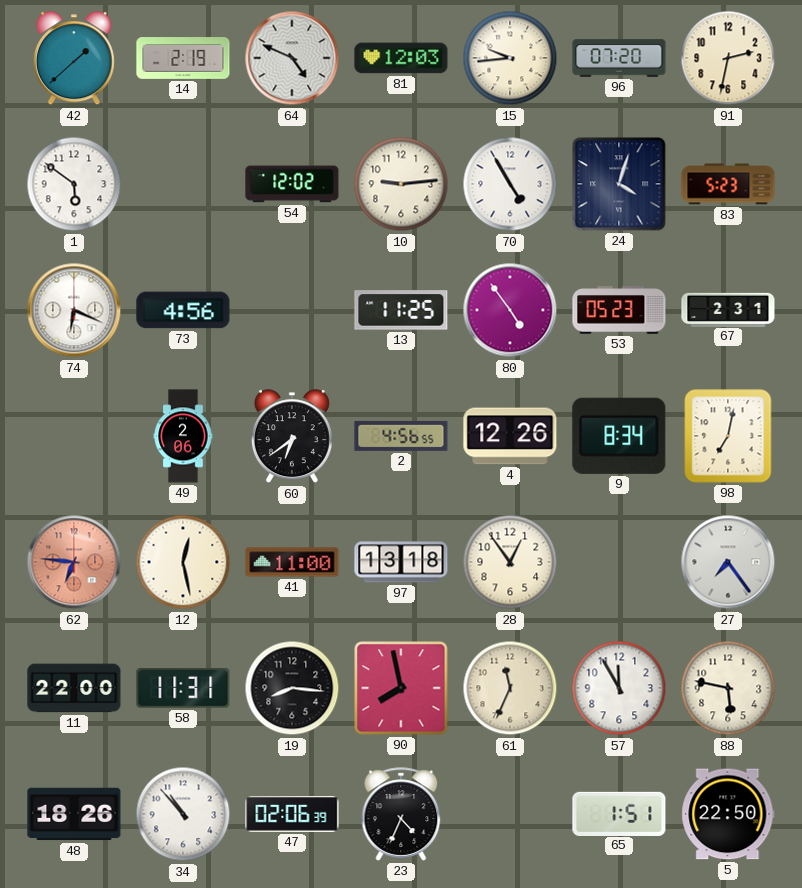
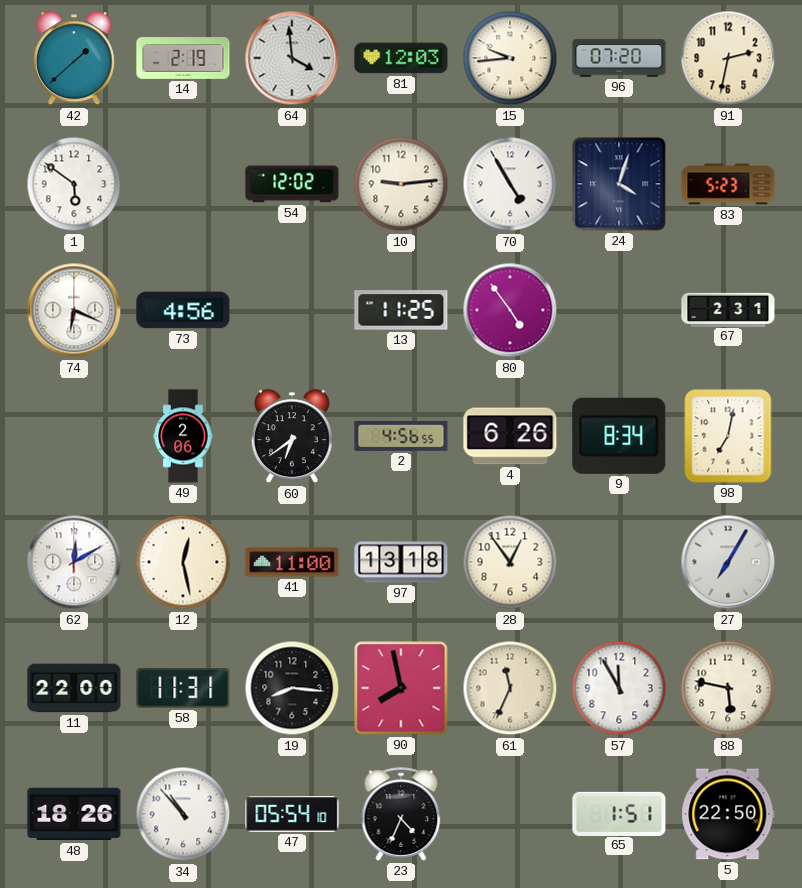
64: 4:49 -> 3:59 (292, 58)
53: 05:23 -> none (619, 310)
4: 12:26 -> 6:26 (510, 436)
62: 6:46 -> 12:10 (74, 562)
62 dial: salmon -> white (74, 562)
27: 7:24 -> 7:05 (728, 562)
47: 02:06 -> 05:54 (292, 814)
